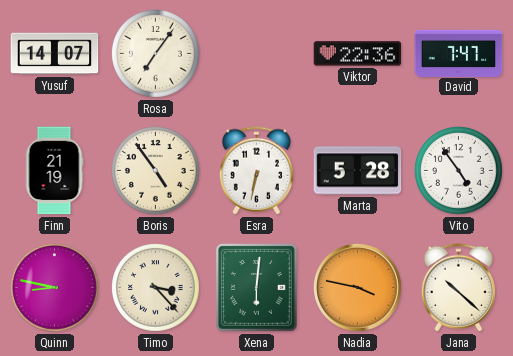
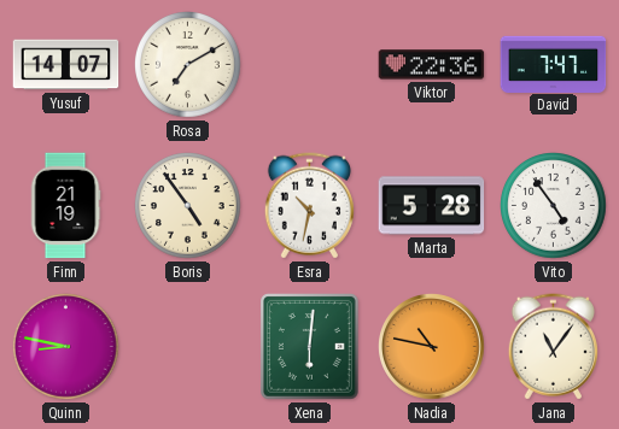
Rosa: 7:06 -> 7:10 (188, 65)
Esra: 6:32 -> 10:32 (309, 206)
Timo: 3:23 -> none (156, 288)
Nadia: 3:47 -> 10:47 (432, 347)
Jana: 10:22 -> 11:06 (553, 347)
